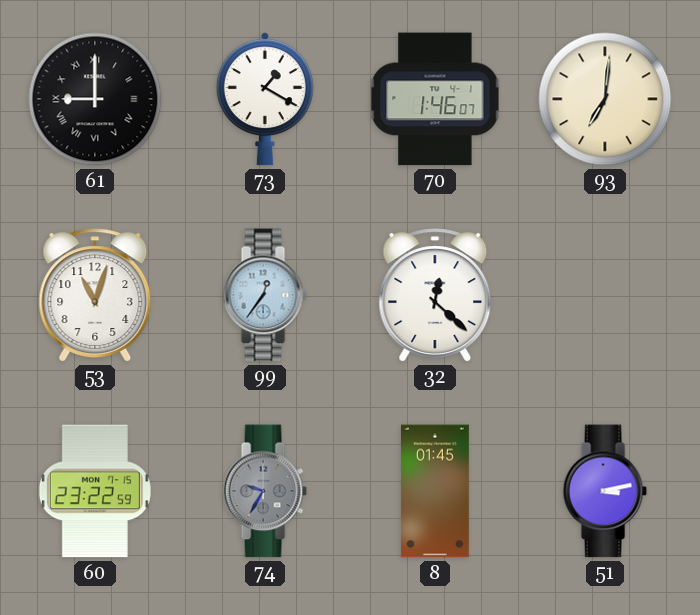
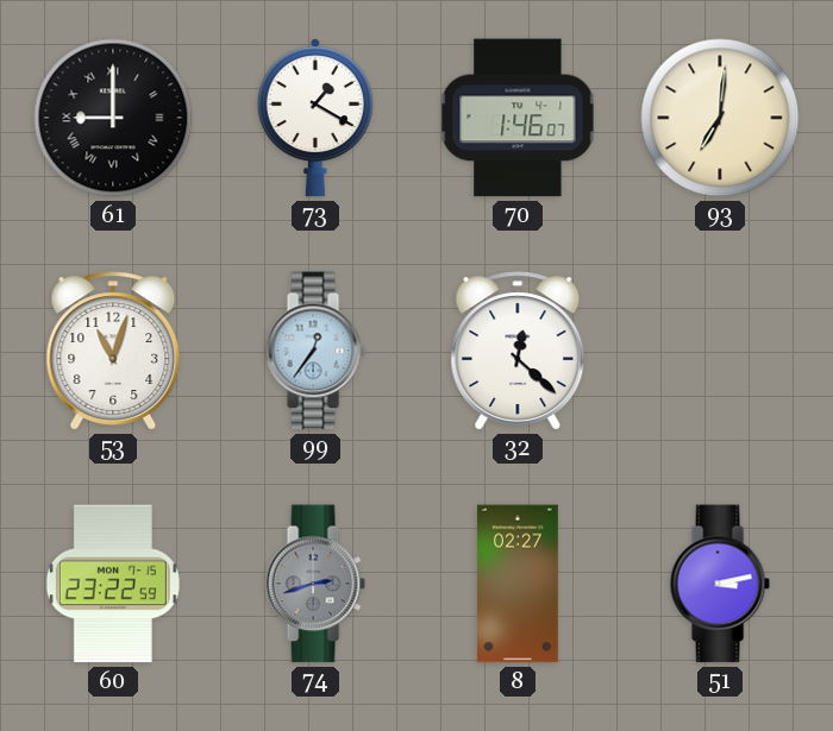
74: 9:35 -> 2:42 (315, 584)
8: 01:45 -> 02:27 (518, 584)
